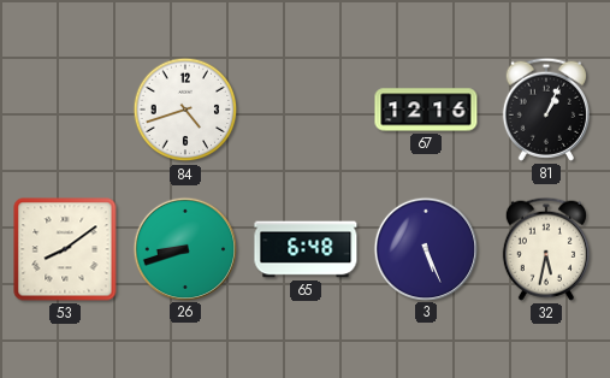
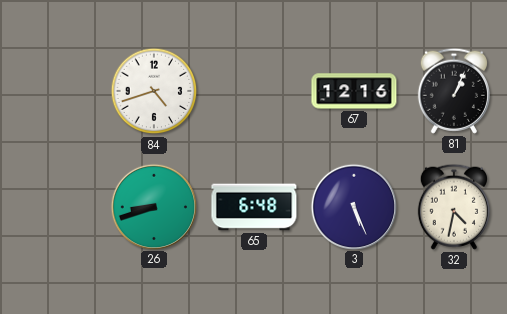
53: 8:09 -> none (65, 249)
32: 5:32 -> 4:32 (454, 207)
